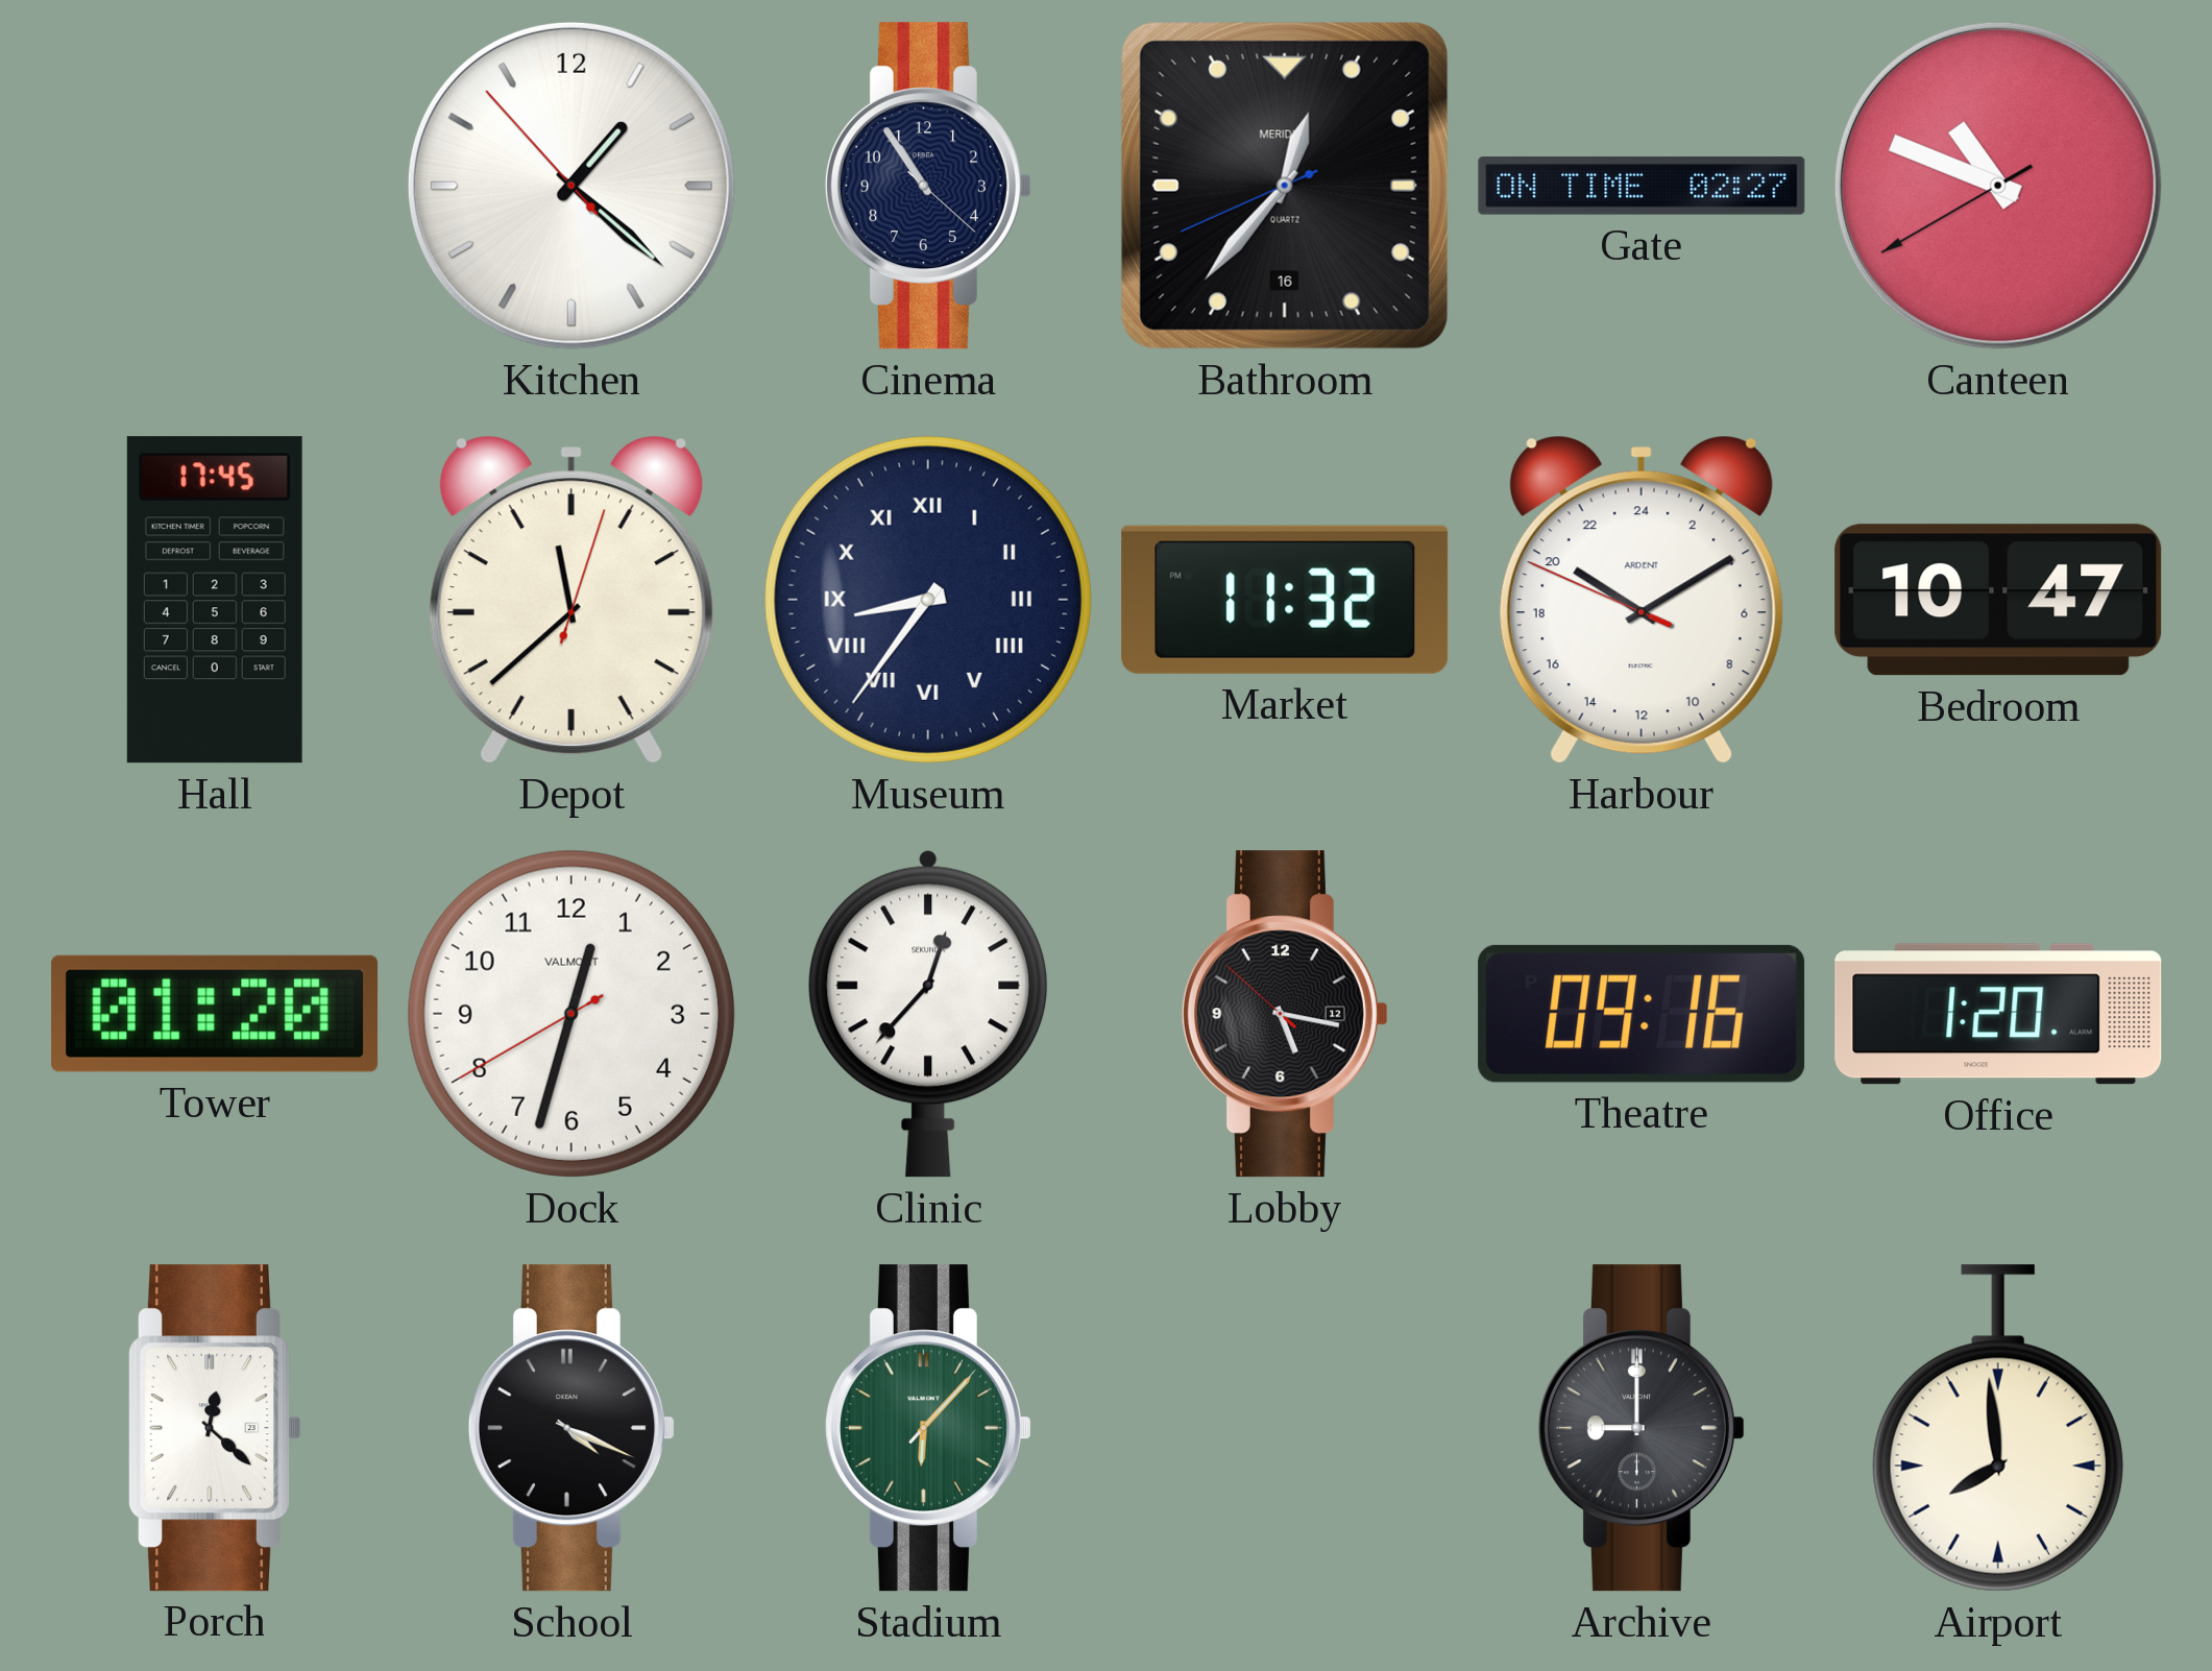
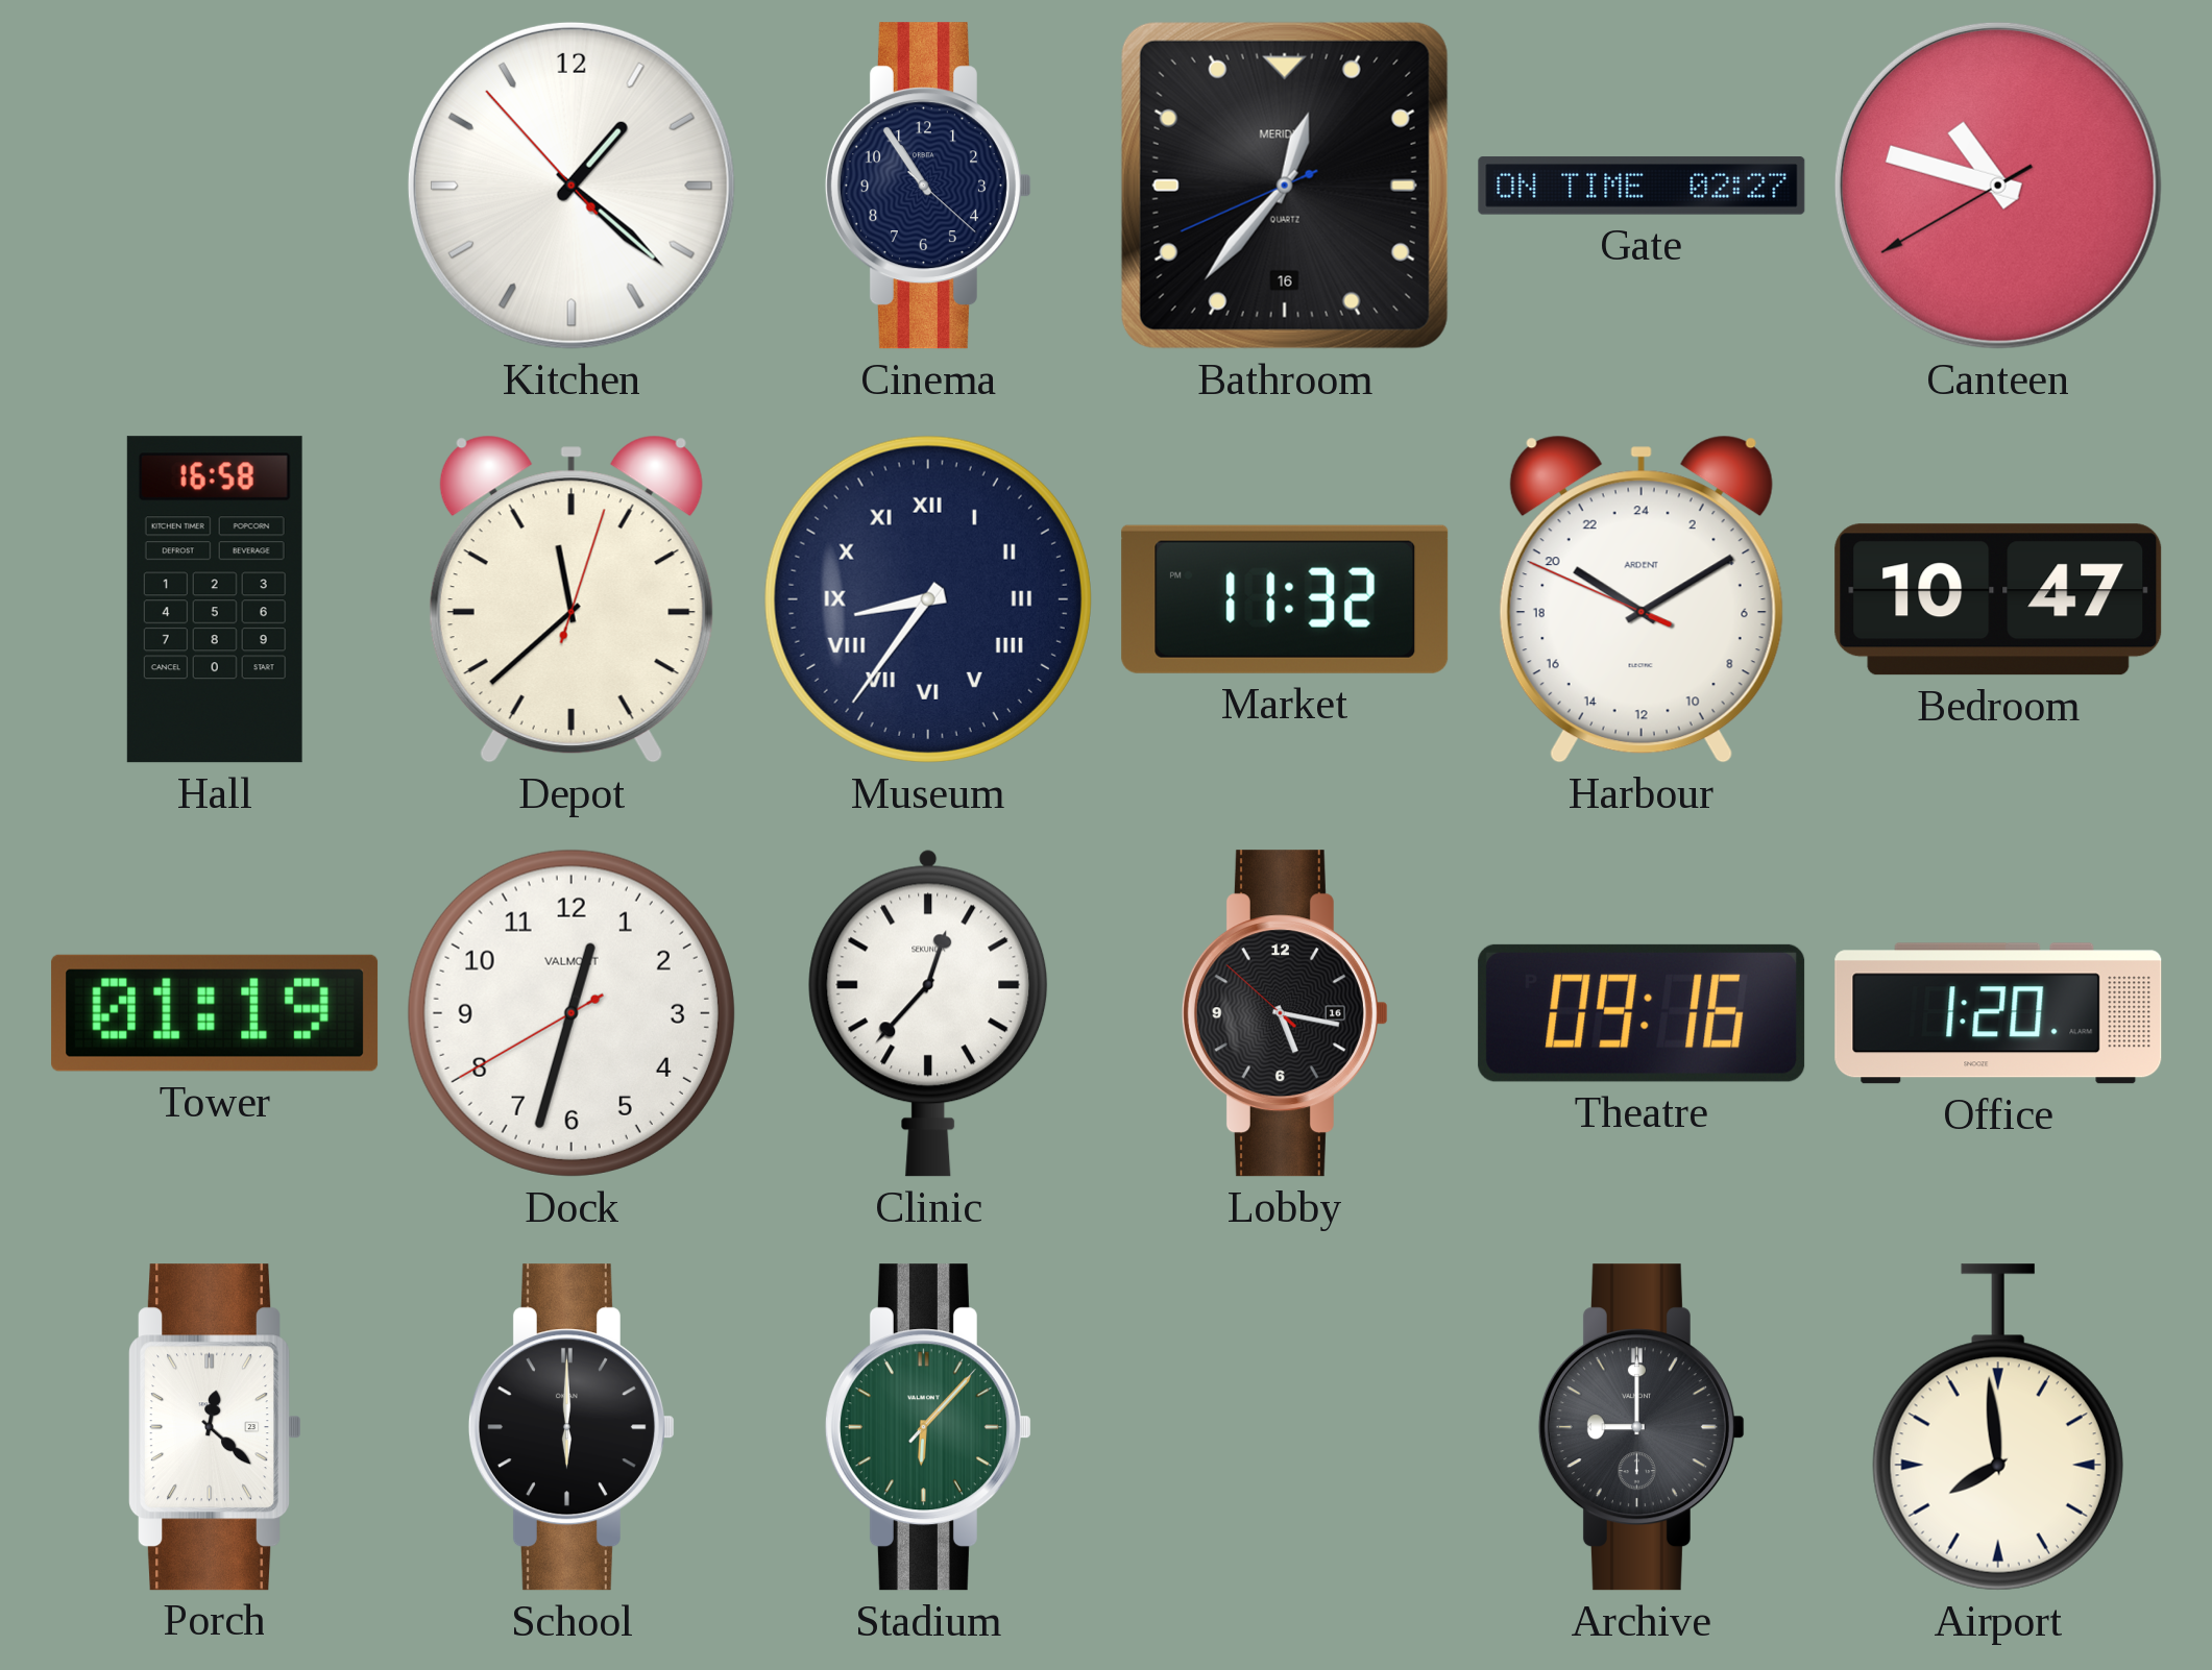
Canteen: 10:48 -> 10:47 (1998, 186)
Hall: 17:45 -> 16:58 (215, 599)
Tower: 01:20 -> 01:19 (215, 1013)
Lobby date: 12 -> 16 (1285, 1013)
School: 4:19 -> 6:00 (572, 1427)
